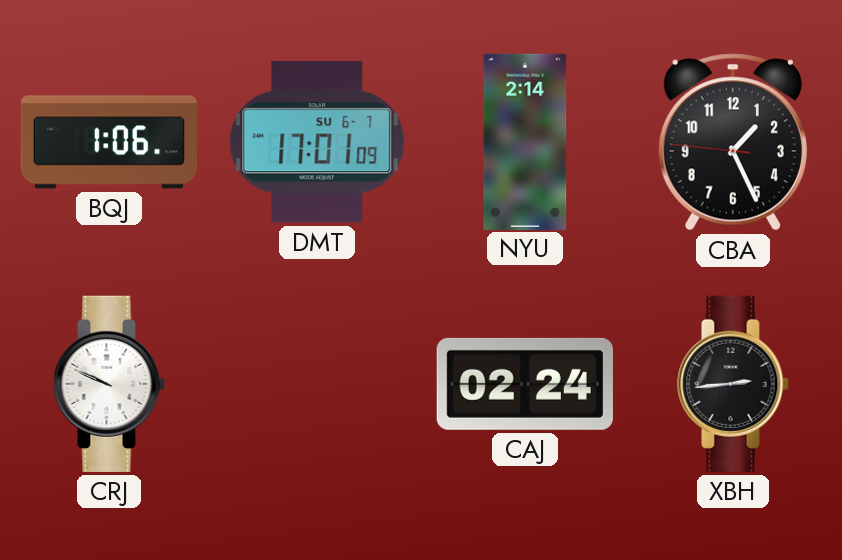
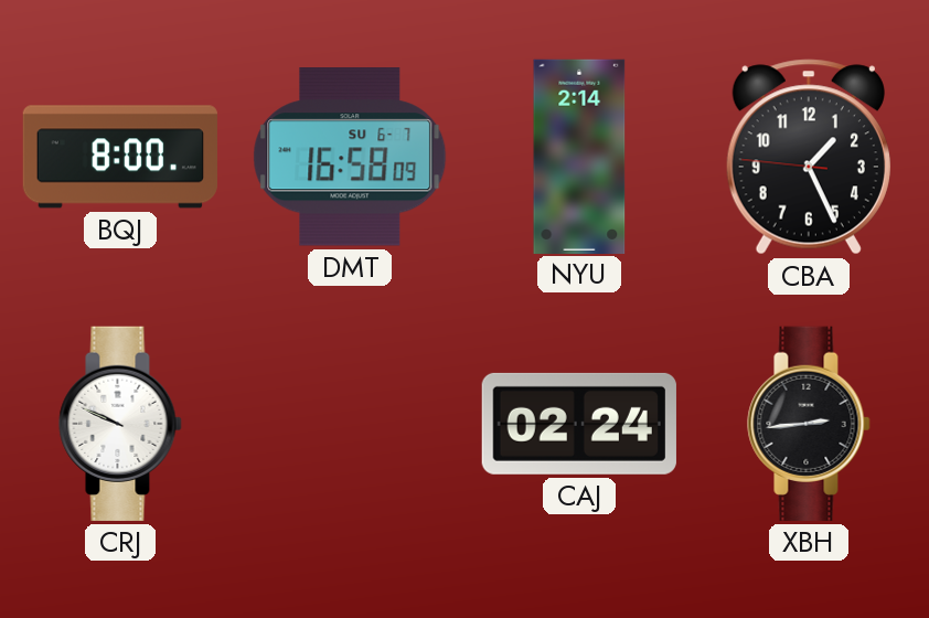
BQJ: 1:06 -> 8:00 (120, 157)
DMT: 17:01 -> 16:58 (350, 157)
